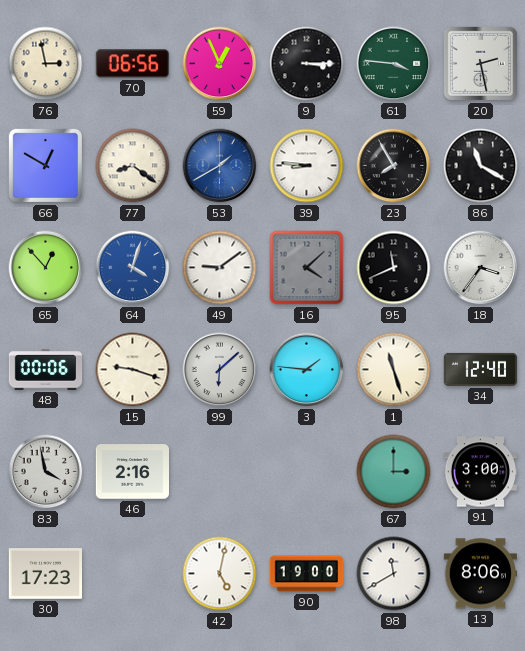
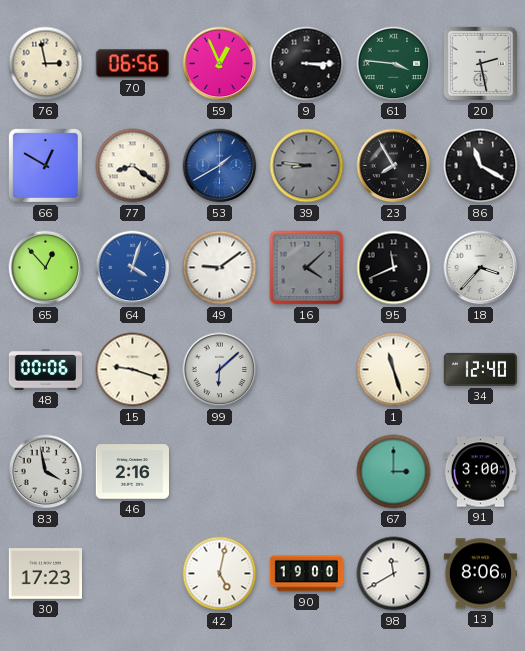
39 dial: white -> grey (307, 166)
18: 3:36 -> 3:37 (481, 268)
3: 1:46 -> none (307, 370)
